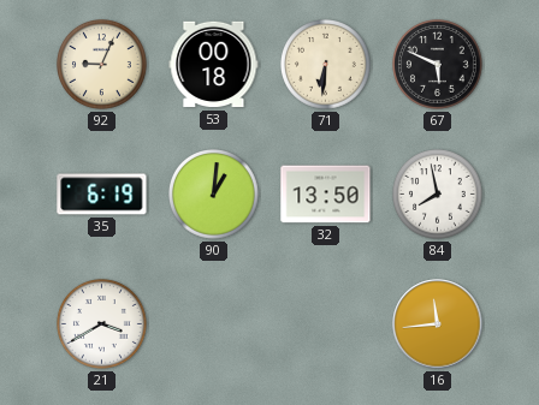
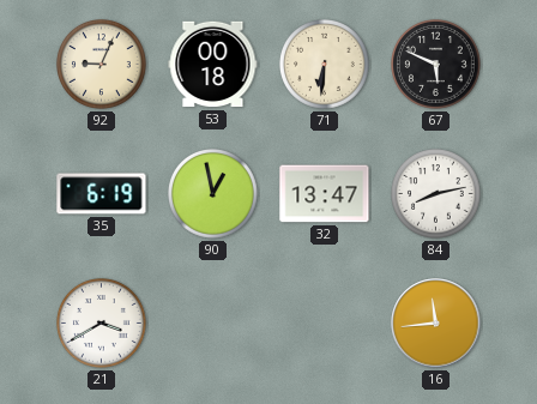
90: 1:01 -> 12:58 (213, 194)
32: 13:50 -> 13:47 (325, 194)
84: 7:58 -> 8:13 (436, 194)
